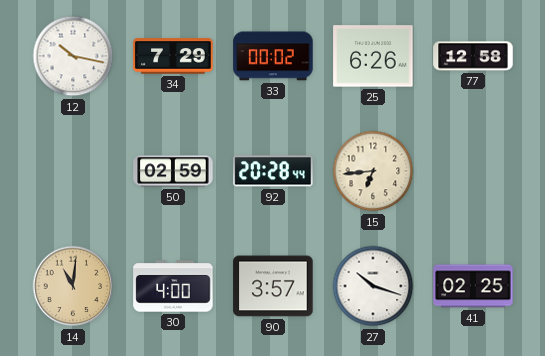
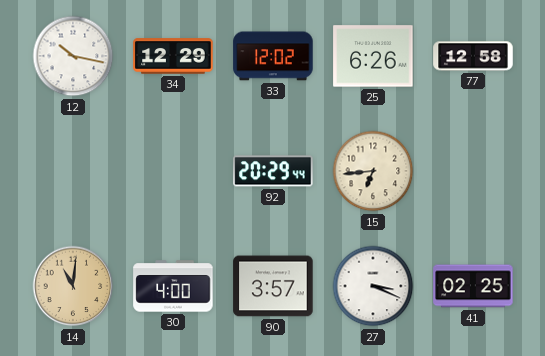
34: 7:29 -> 12:29 (173, 56)
33: 00:02 -> 12:02 (273, 56)
50: 02:59 -> none (173, 171)
92: 20:28 -> 20:29 (273, 171)
27: 10:18 -> 3:19 (373, 286)
